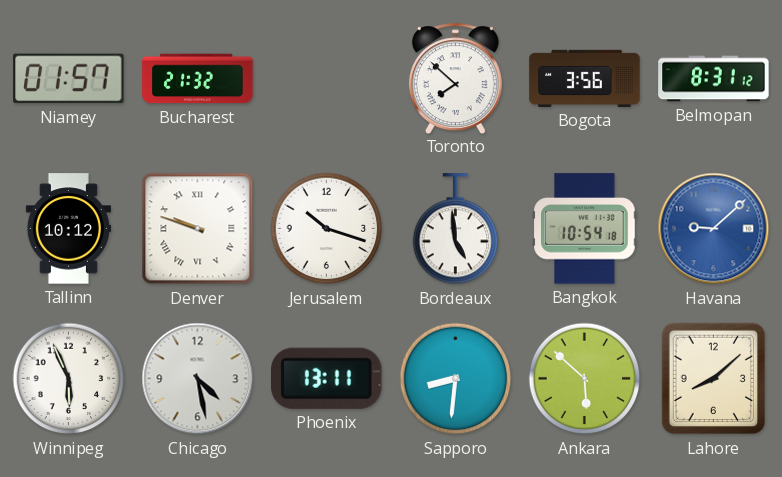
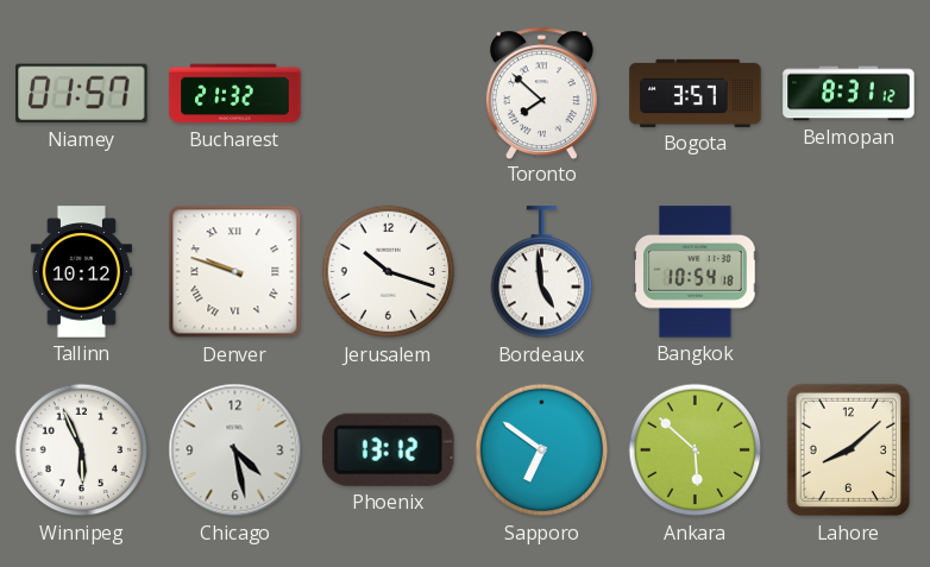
Bogota: 3:56 -> 3:57 (696, 93)
Havana: 9:08 -> none (714, 229)
Phoenix: 13:11 -> 13:12 (389, 449)
Sapporo: 8:31 -> 6:51 (542, 451)
